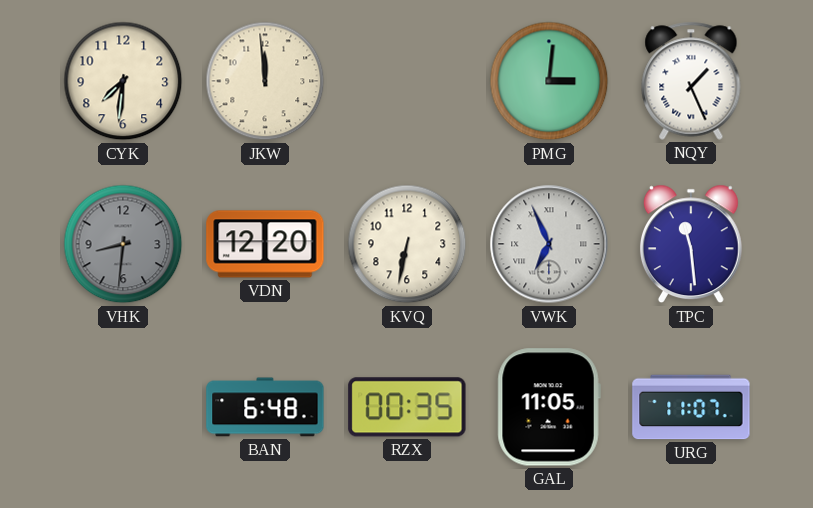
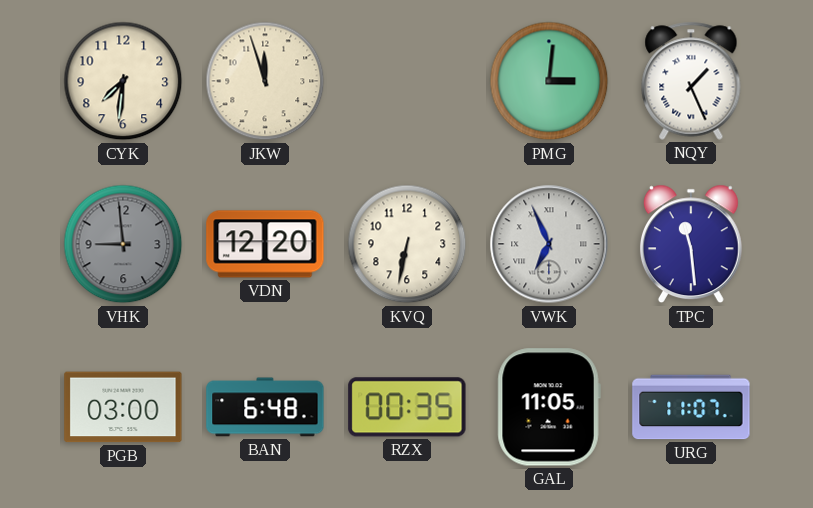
JKW: 11:59 -> 11:57 (265, 81)
VHK: 8:31 -> 8:59 (123, 244)
PGB: none -> 03:00 (123, 407)
